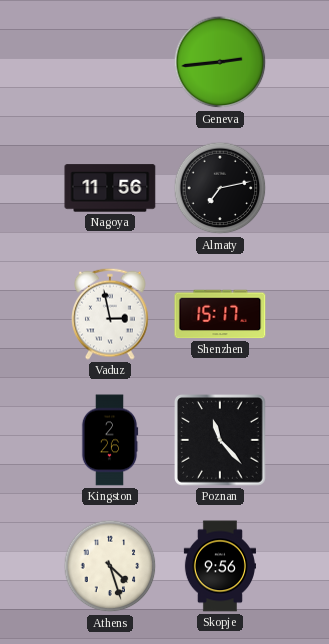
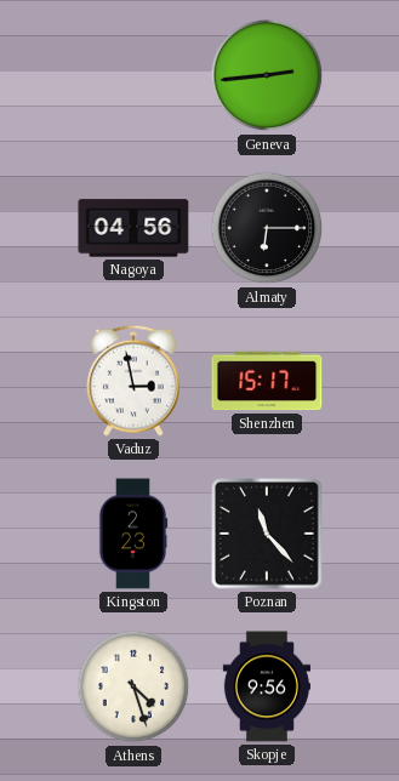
Nagoya: 11:56 -> 04:56 (133, 228)
Almaty: 7:13 -> 6:15 (267, 228)
Kingston: 2:26 -> 2:23 (133, 534)
